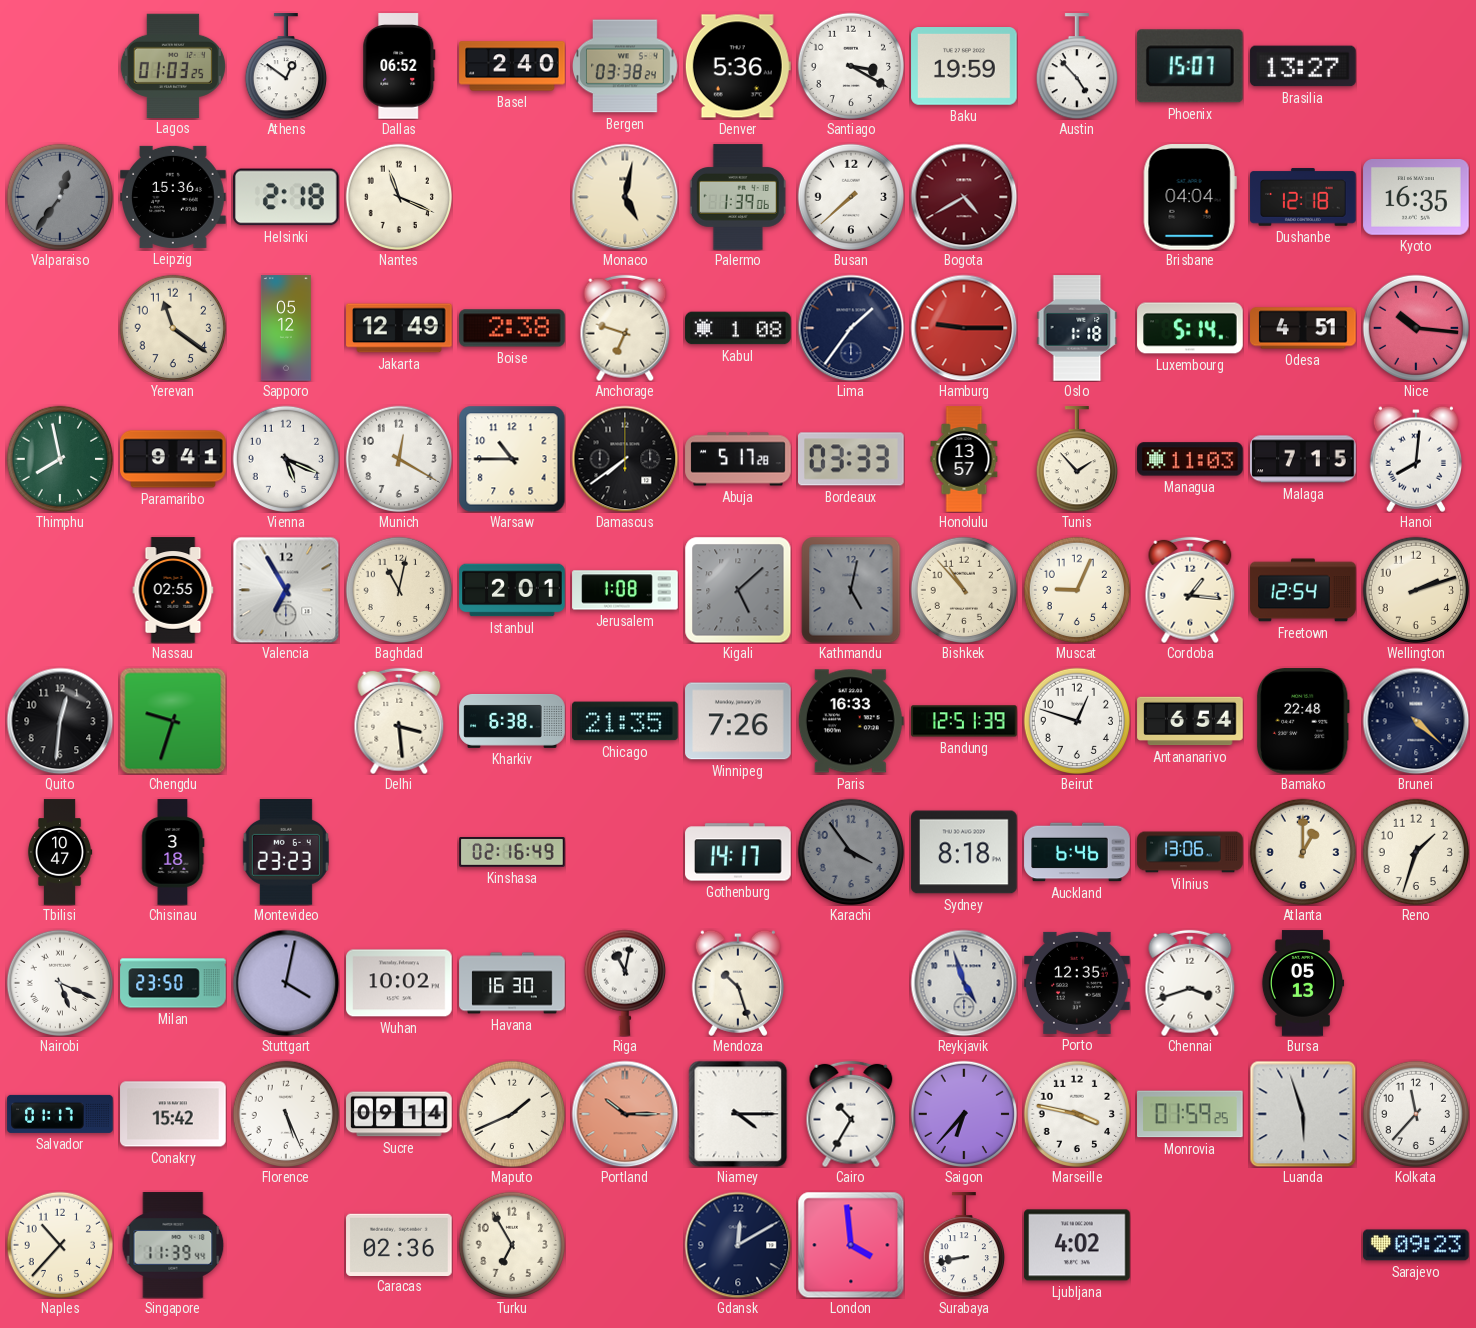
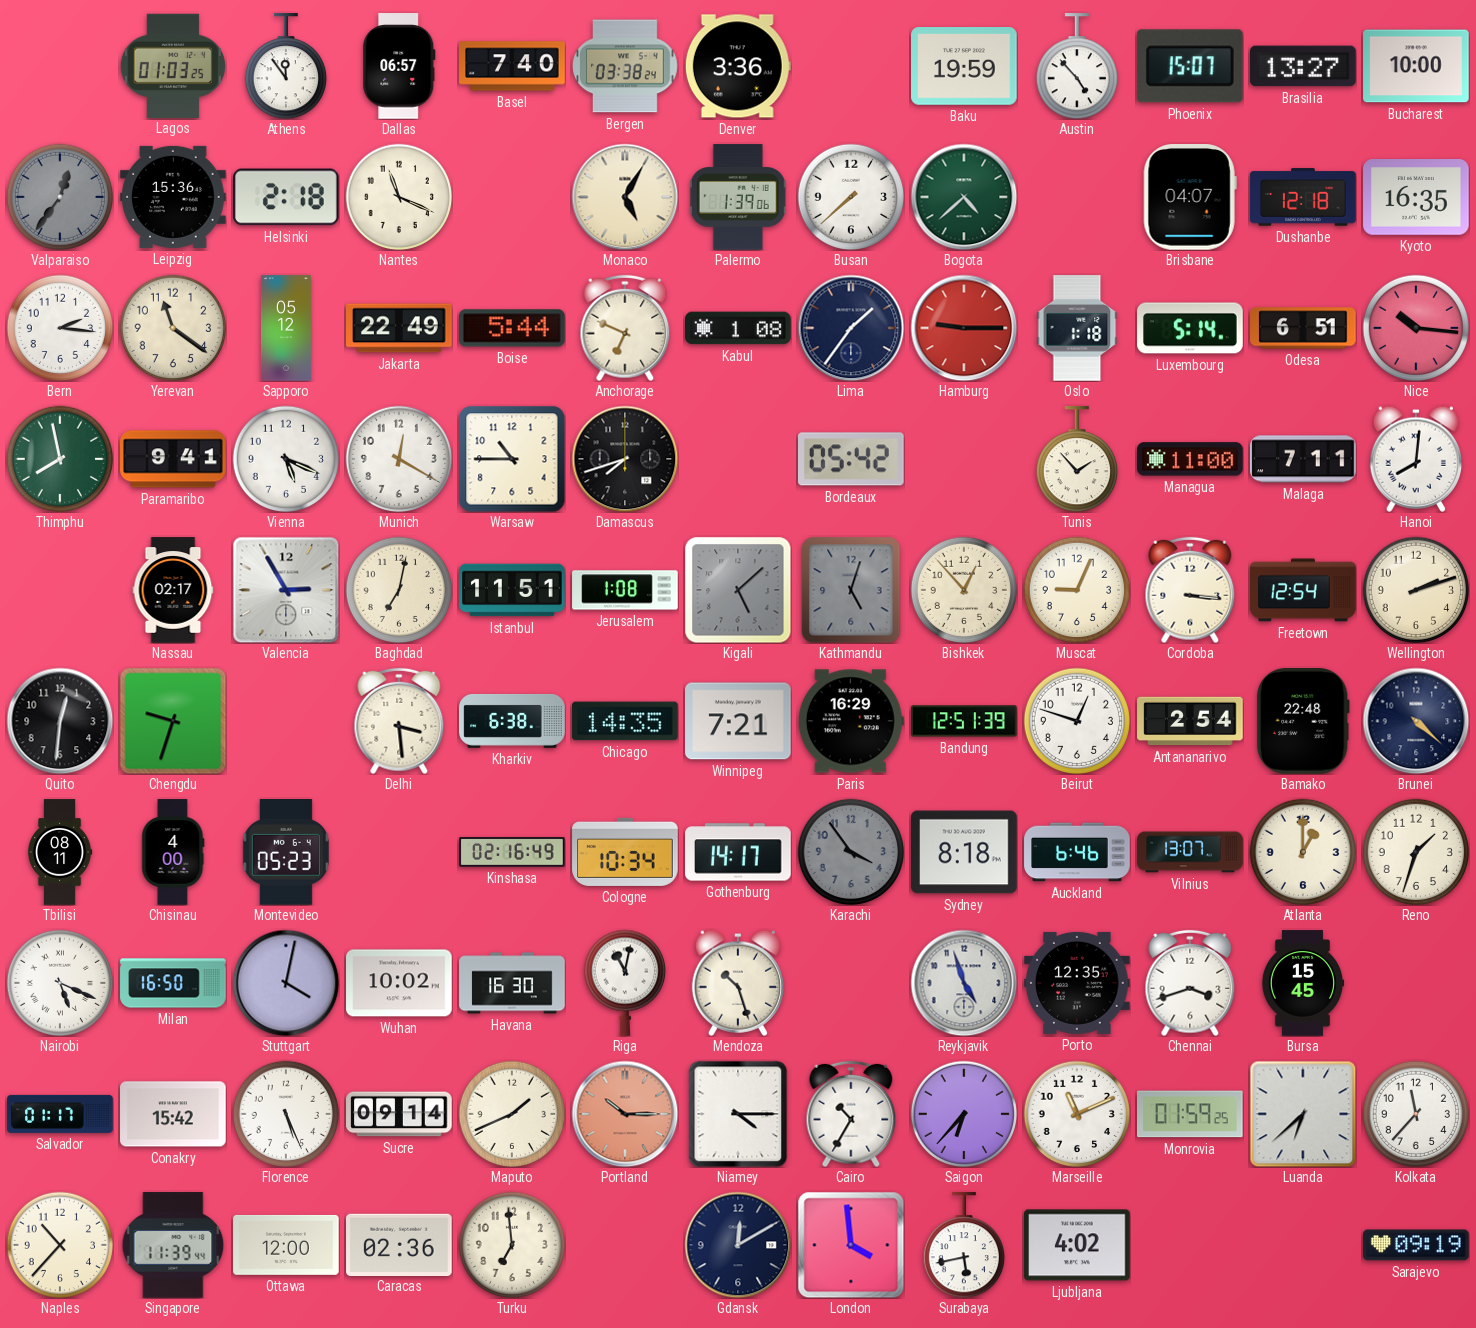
Athens: 12:51 -> 11:54 (285, 66)
Dallas: 06:52 -> 06:57 (399, 66)
Basel: 2:40 -> 7:40 (512, 66)
Denver: 5:36 -> 3:36 (738, 66)
Santiago: 3:20 -> none (851, 66)
Bucharest: none -> 10:00 (1416, 66)
Monaco: 5:02 -> 5:05 (625, 197)
Bogota: 4:40 -> 4:38 (964, 197)
Bogota dial: burgundy -> green (964, 197)
Brisbane: 04:04 -> 04:07 (1190, 198)
Bern: none -> 2:16 (60, 328)
Jakarta: 12:49 -> 22:49 (399, 328)
Boise: 2:38 -> 5:44 (512, 328)
Anchorage: 6:48 -> 6:49 (625, 328)
Odesa: 4:51 -> 6:51 (1303, 328)
Damascus: 7:39 -> 7:42 (625, 459)
Abuja: 5:17 -> none (738, 459)
Bordeaux: 03:33 -> 05:42 (852, 459)
Honolulu: 13:57 -> none (964, 459)
Managua: 11:03 -> 11:00 (1190, 459)
Malaga: 7:15 -> 7:11 (1303, 459)
Nassau: 02:55 -> 02:17 (173, 590)
Valencia: 6:55 -> 2:55 (286, 590)
Baghdad: 11:02 -> 7:02 (399, 590)
Istanbul: 2:01 -> 11:51 (512, 590)
Kathmandu: 5:02 -> 5:03 (851, 590)
Bishkek: 10:53 -> 12:53 (964, 590)
Cordoba: 1:16 -> 3:16 (1190, 590)
Chicago: 21:35 -> 14:35 (625, 721)
Winnipeg: 7:26 -> 7:21 (738, 721)
Paris: 16:33 -> 16:29 (851, 721)
Antananarivo: 6:54 -> 2:54 (1190, 721)
Tbilisi: 10:47 -> 08:11 (60, 852)
Chisinau: 3:18 -> 4:00 (173, 852)
Montevideo: 23:23 -> 05:23 (286, 853)
Cologne: none -> 10:34 (625, 852)
Vilnius: 13:06 -> 13:07 (1190, 852)
Milan: 23:50 -> 16:50 (173, 983)
Bursa: 05:13 -> 15:45 (1303, 983)
Marseille: 3:47 -> 11:11 (1077, 1114)
Luanda: 5:57 -> 6:38 (1303, 1114)
Ottawa: none -> 12:00 (286, 1245)
Turku: 6:55 -> 6:59 (512, 1245)
Surabaya: 8:43 -> 5:43 (963, 1245)
Sarajevo: 09:23 -> 09:19 (1416, 1245)
